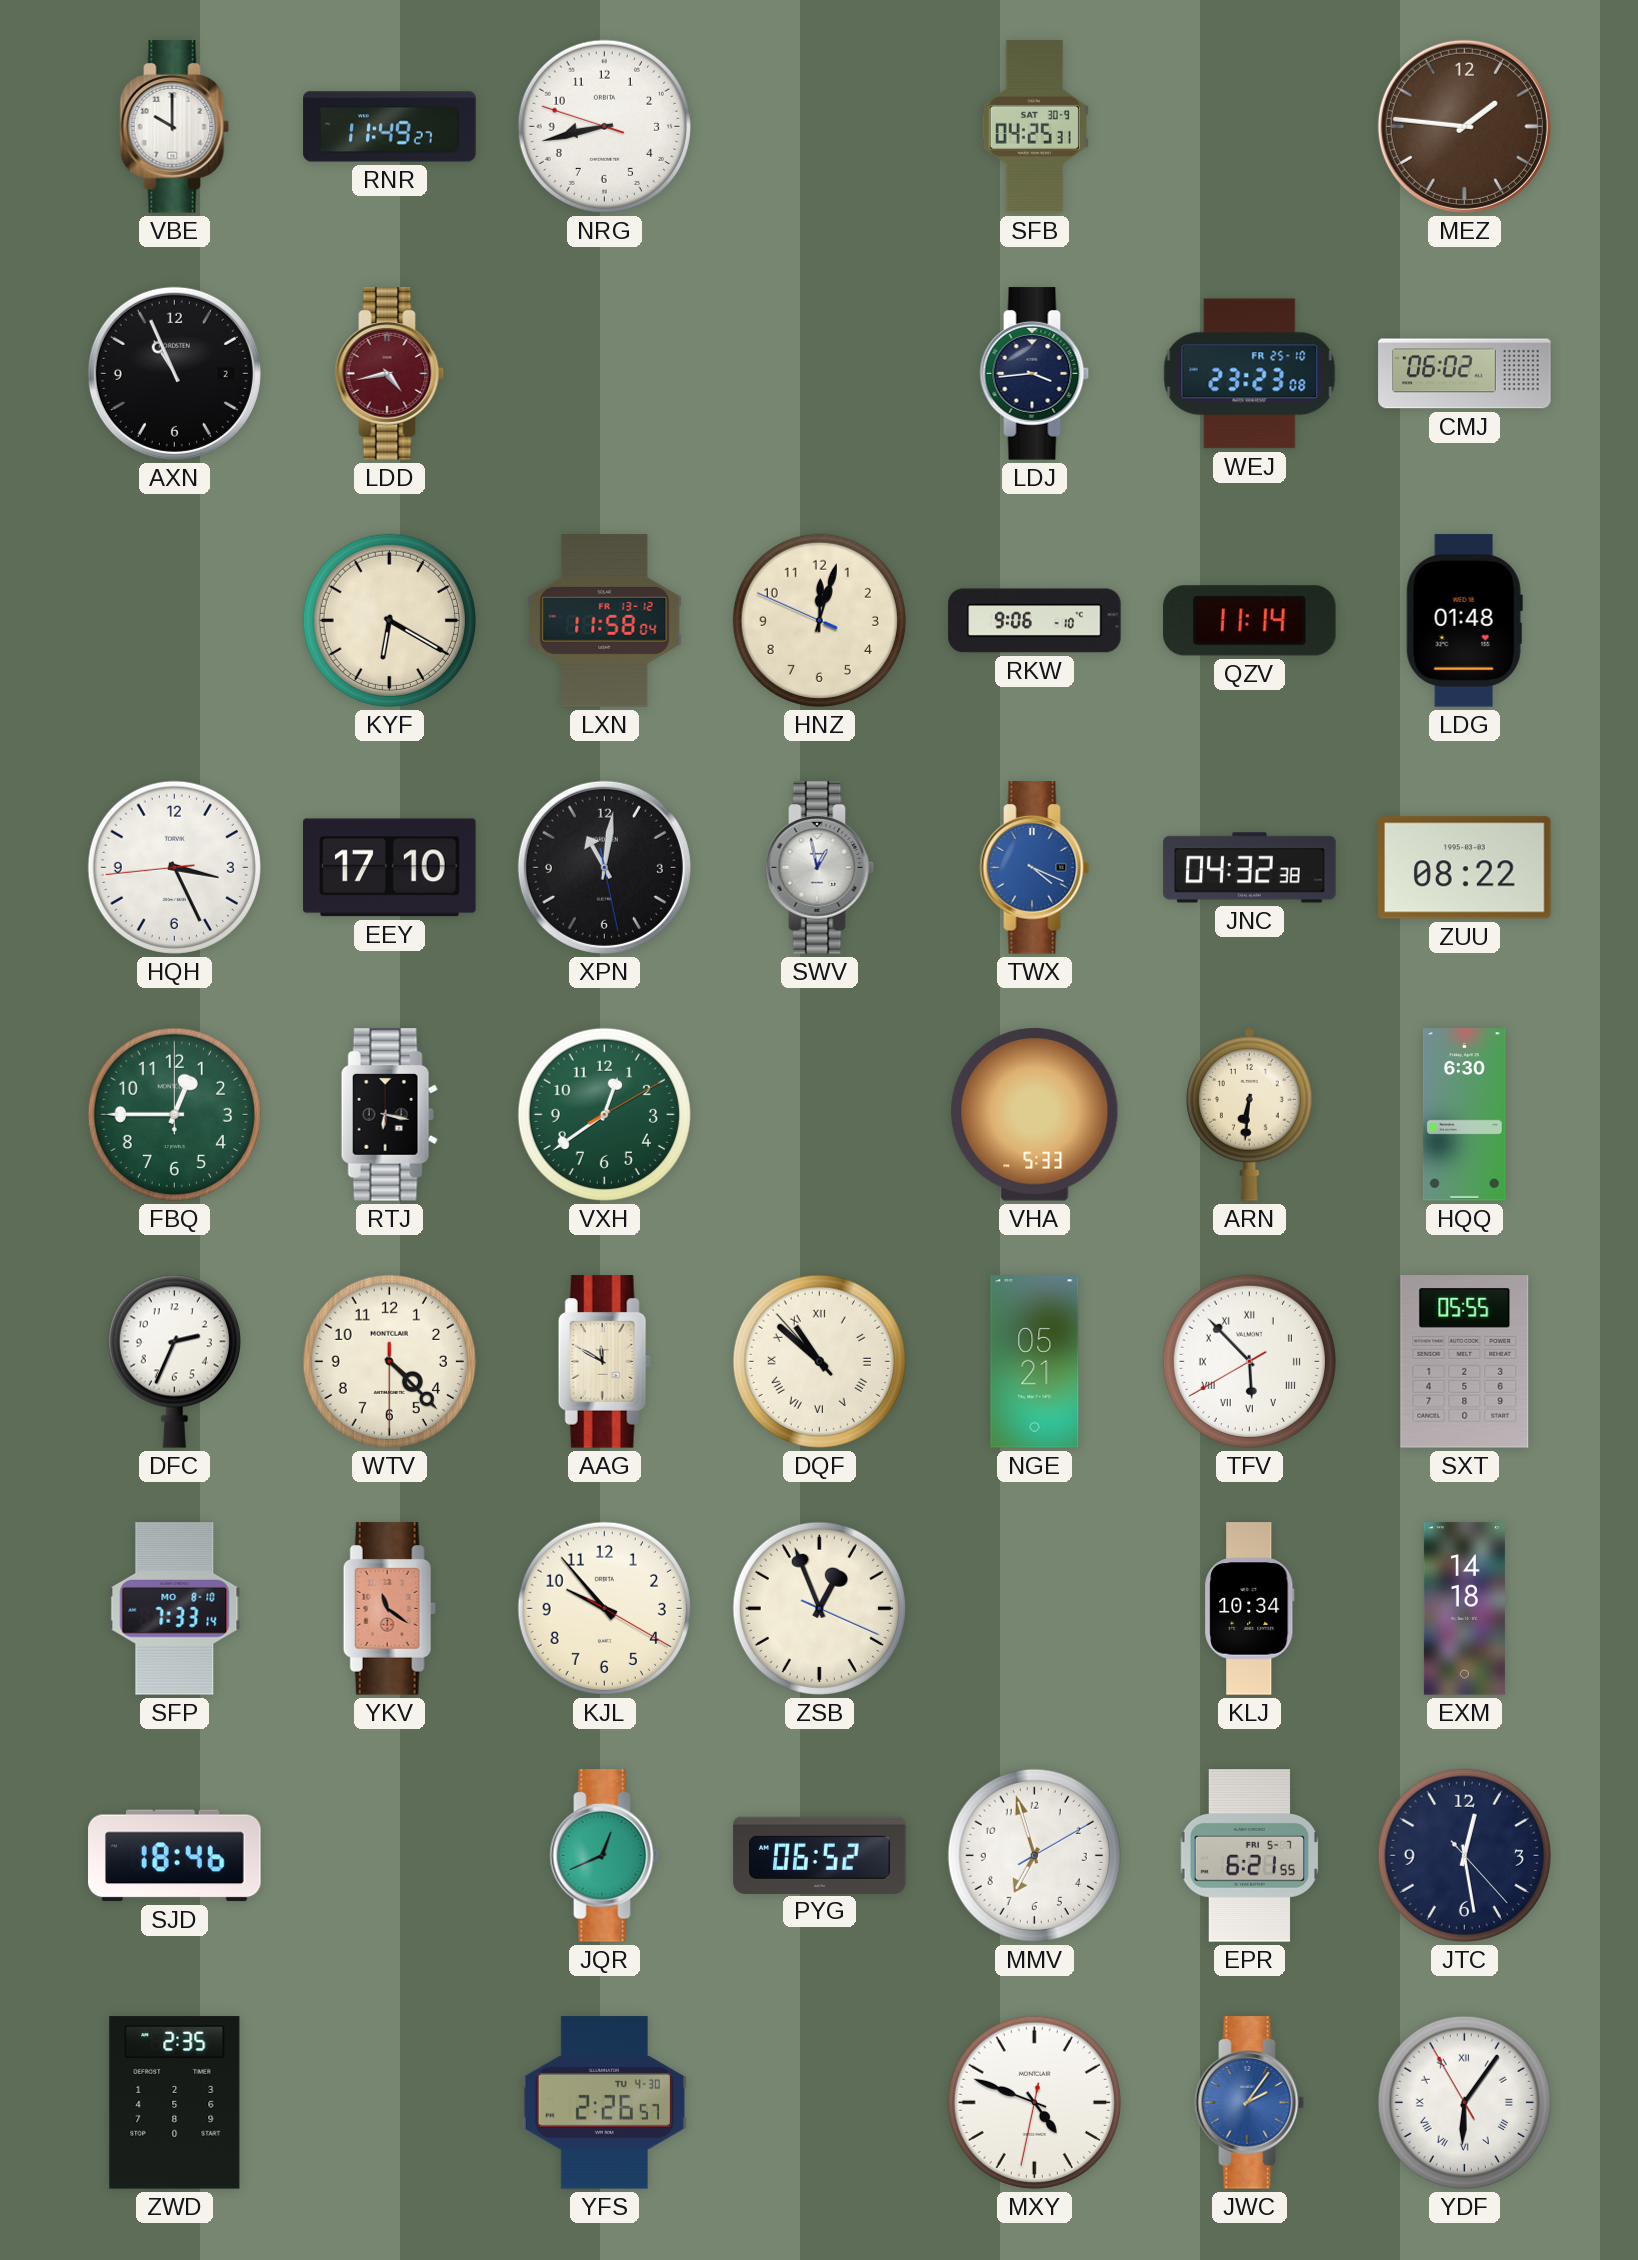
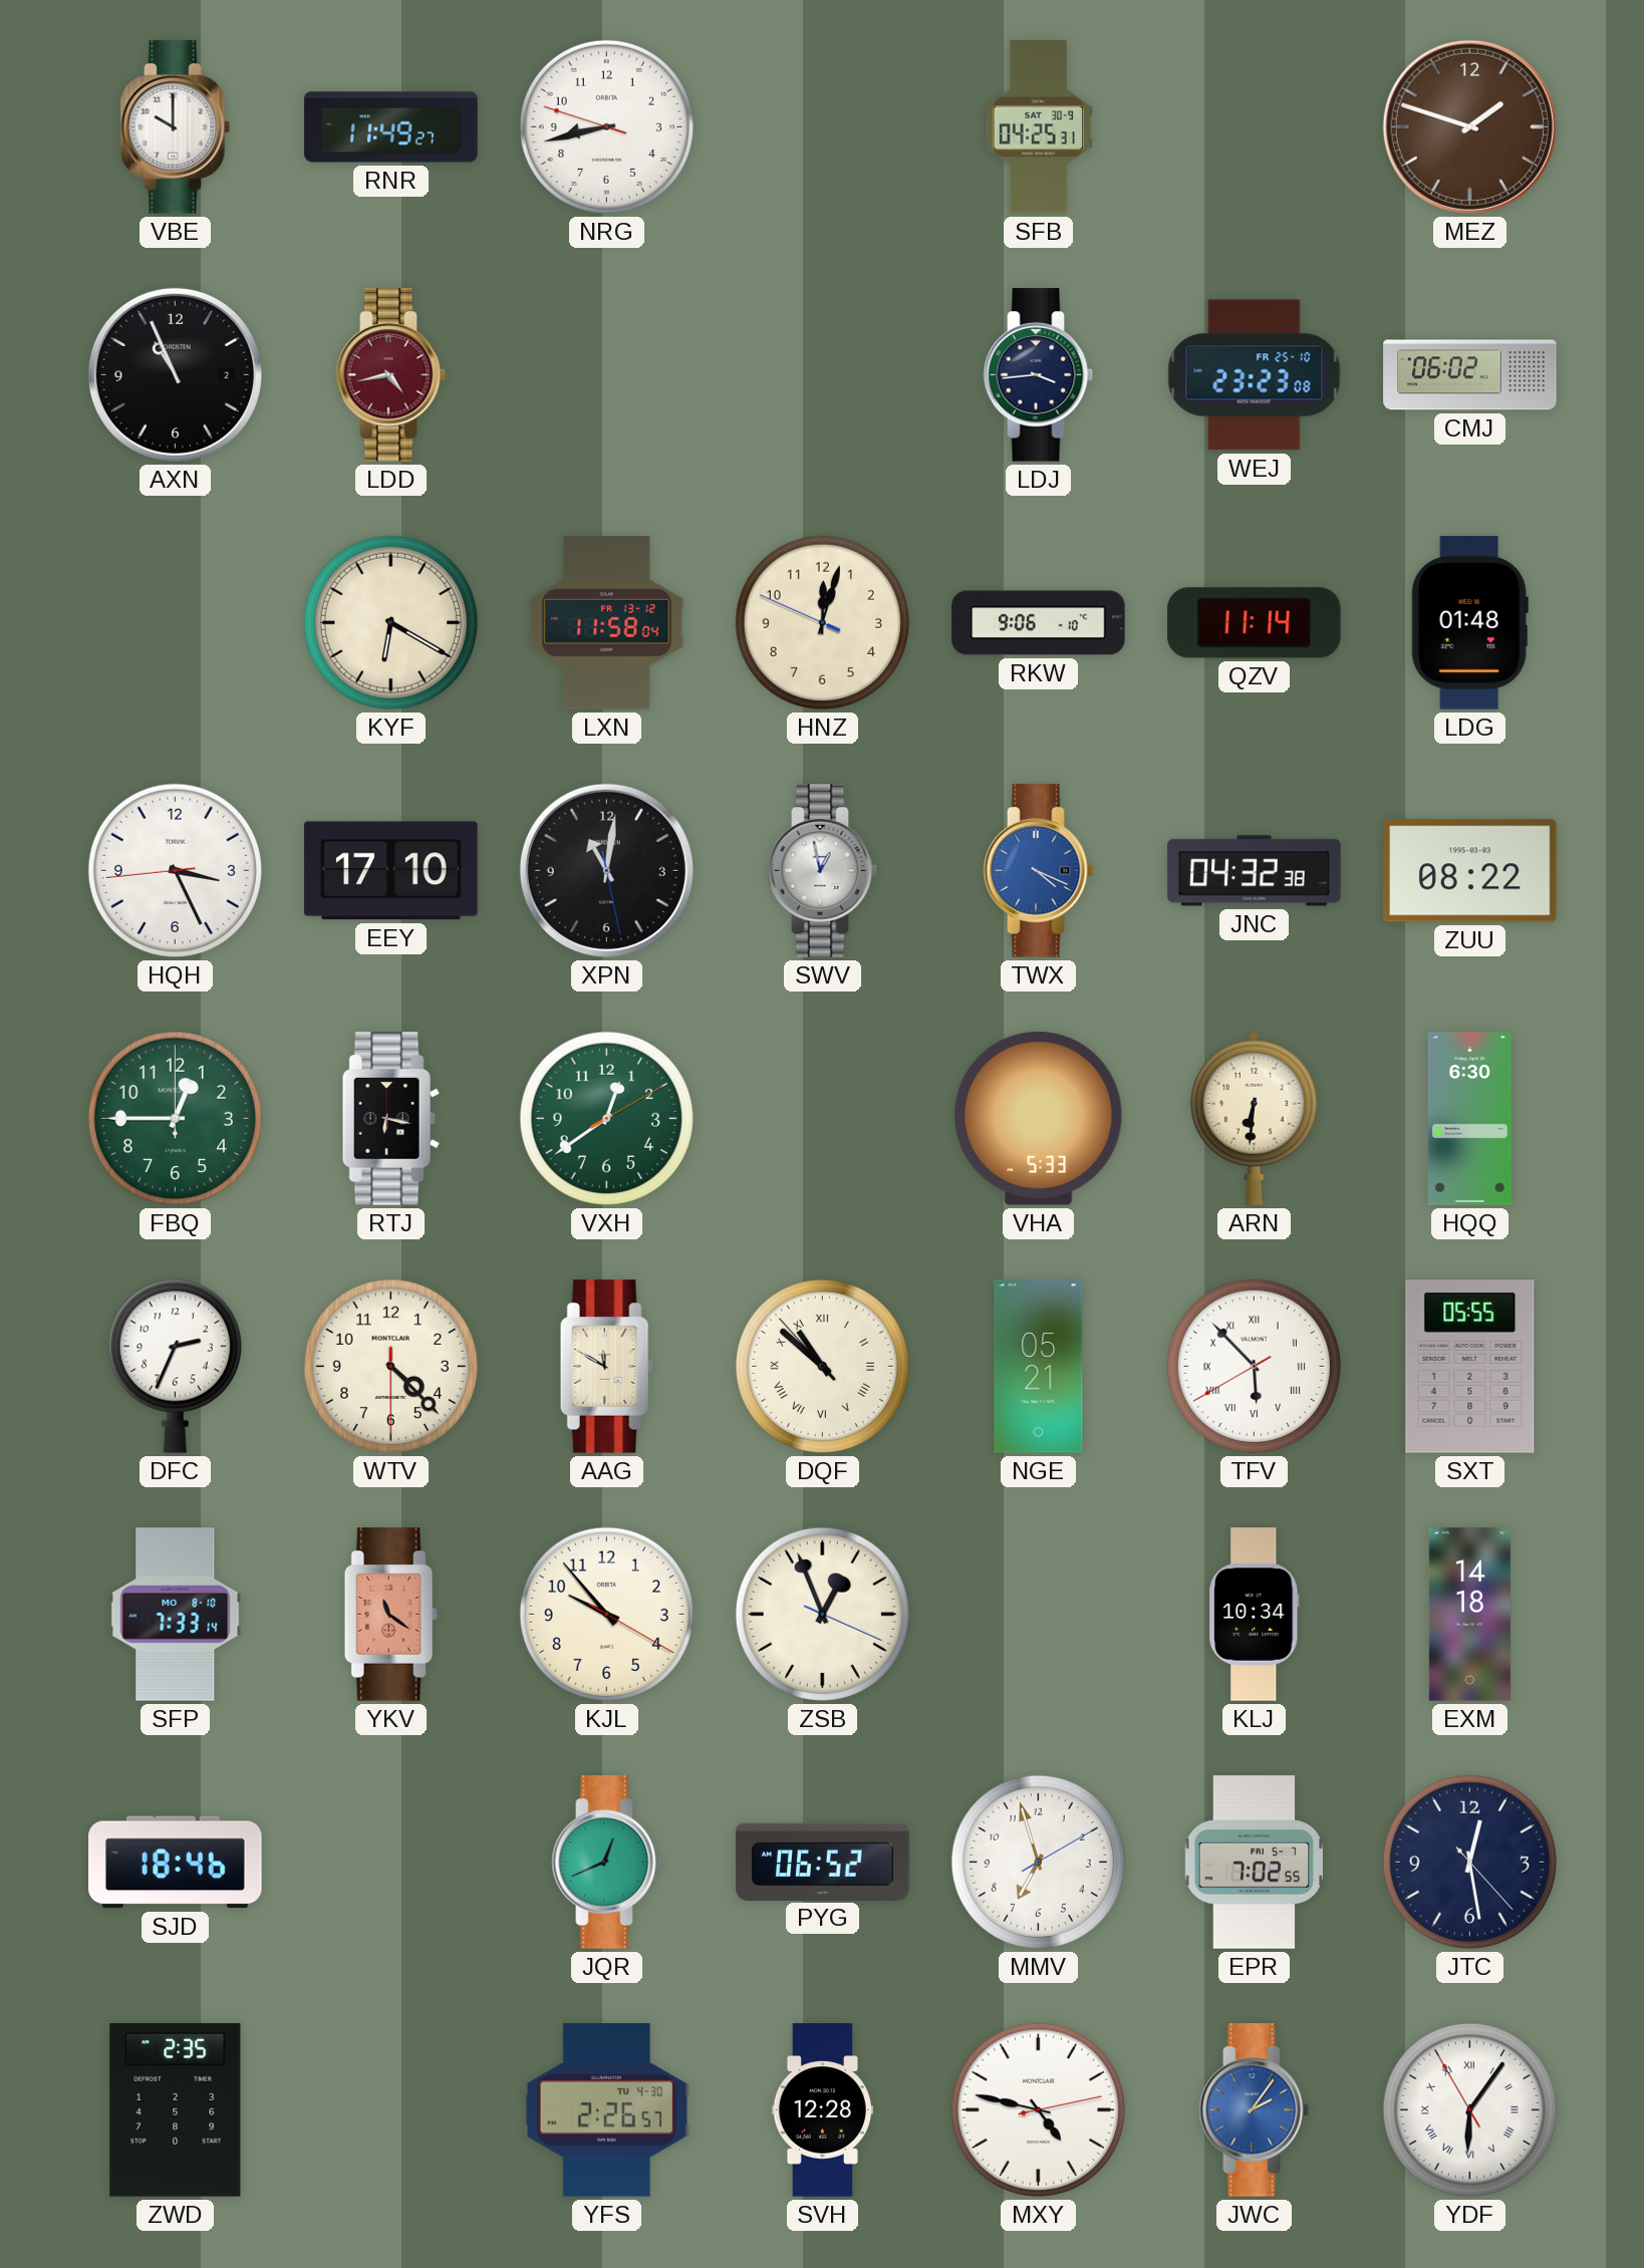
MEZ: 1:46 -> 1:48 (1469, 126)
EPR: 6:21 -> 7:02 (1255, 1863)
SVH: none -> 12:28 (822, 2110)
MXY: 4:48 -> 4:47 (1038, 2109)
